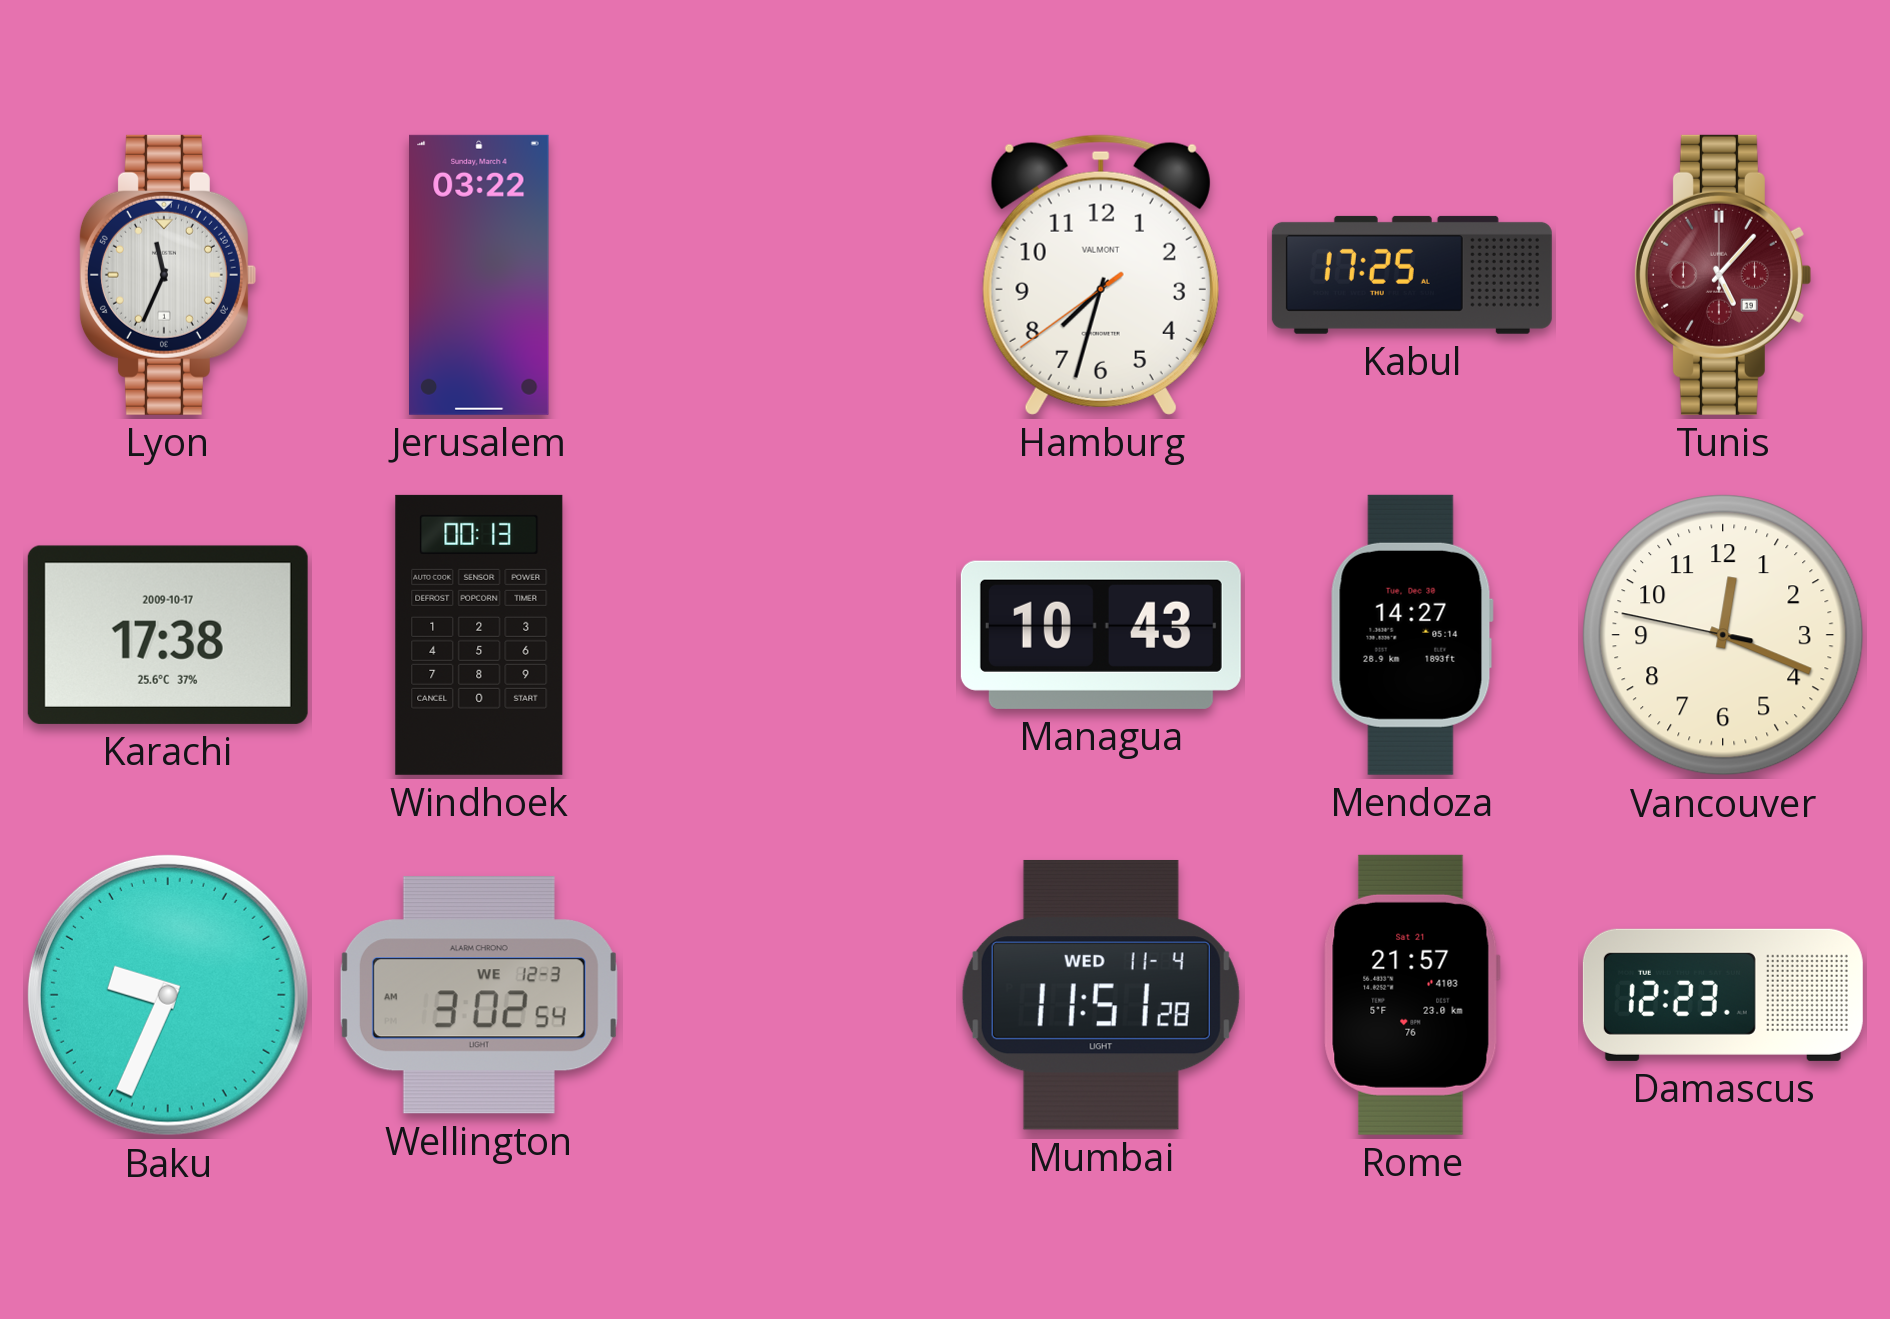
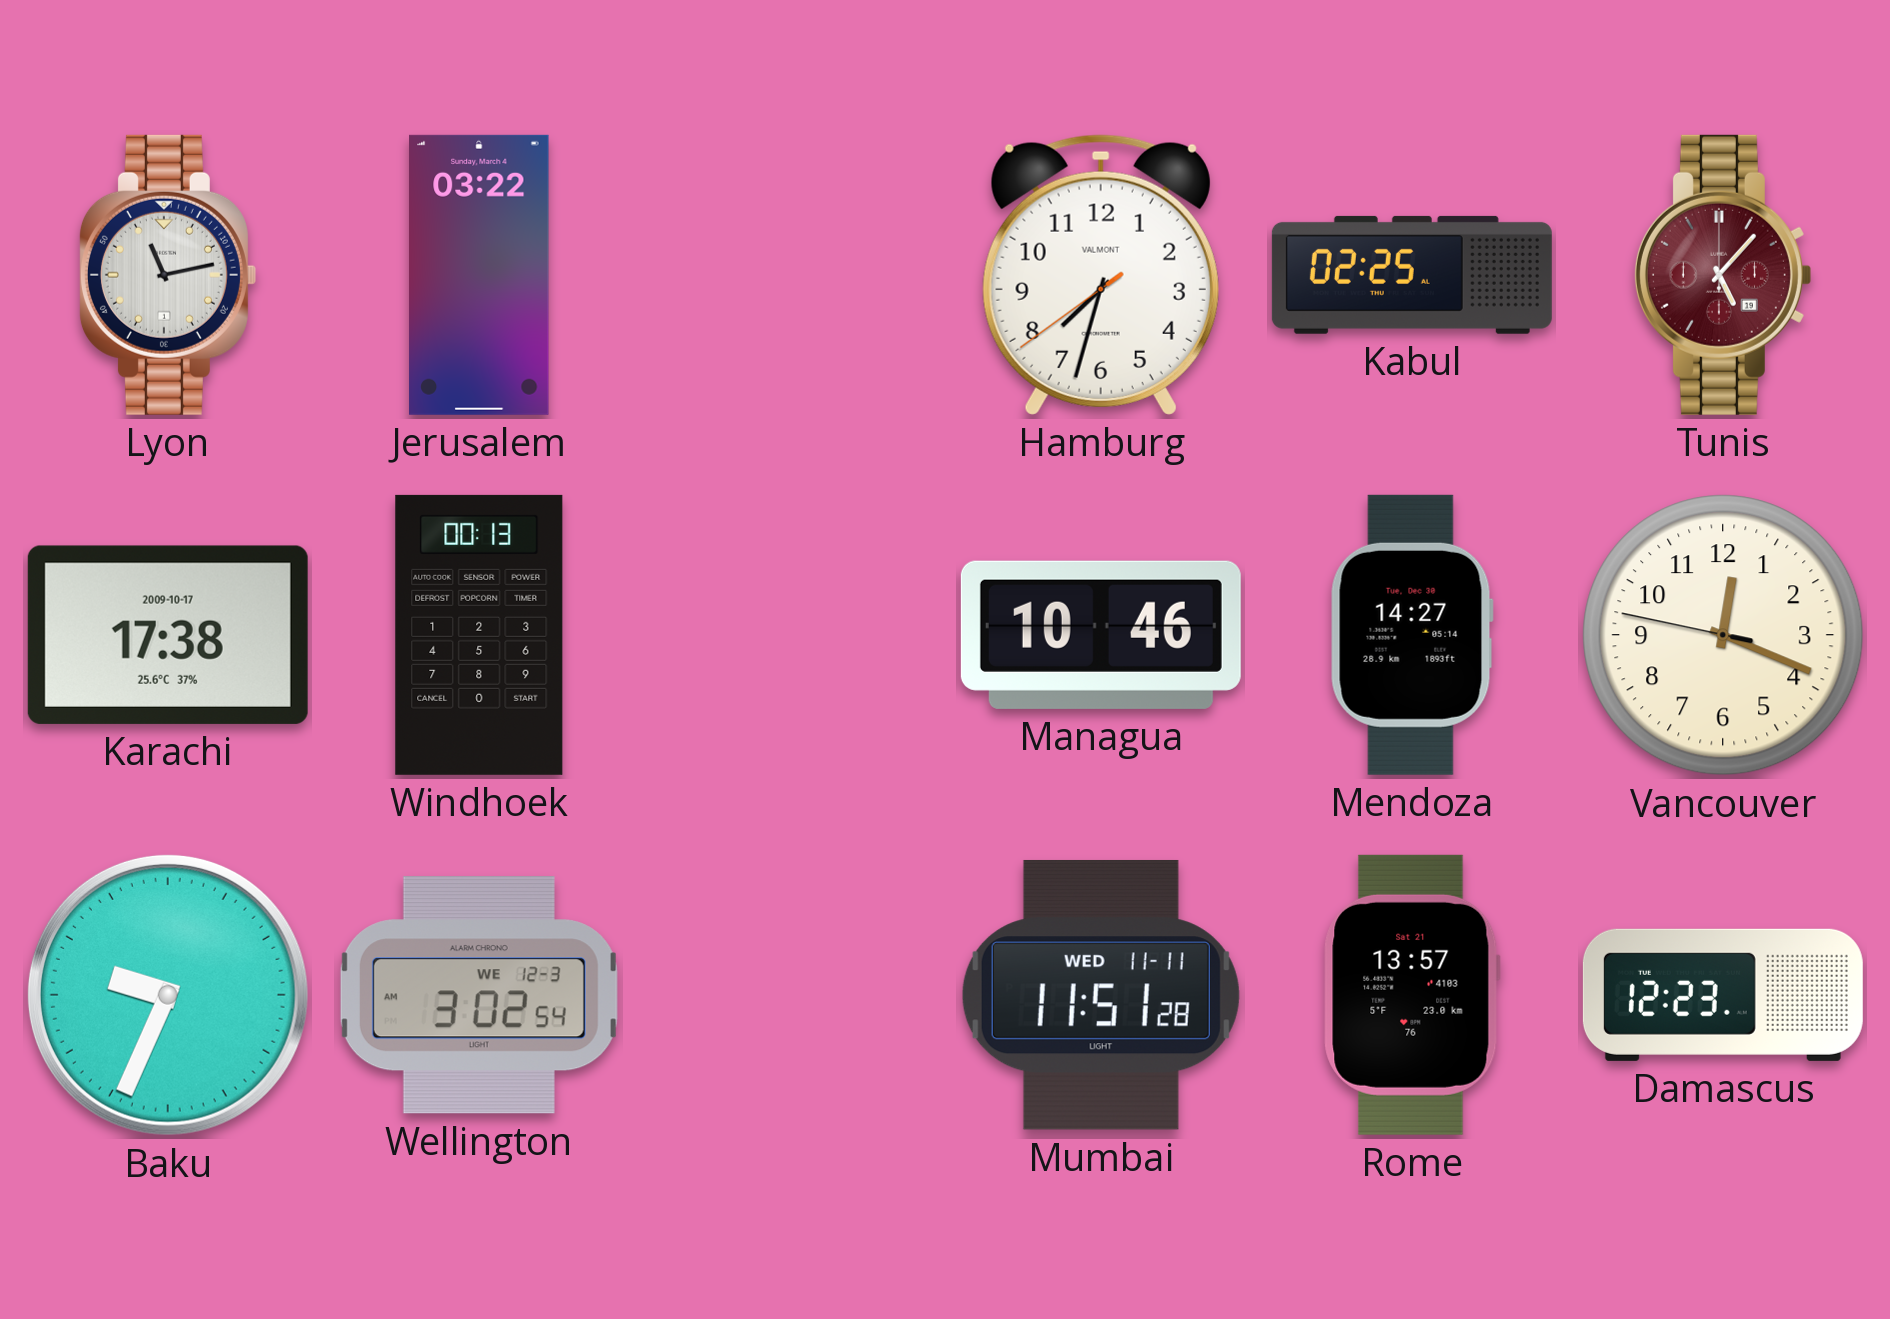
Lyon: 11:34 -> 11:13 (167, 275)
Kabul: 17:25 -> 02:25 (1412, 275)
Managua: 10:43 -> 10:46 (1101, 635)
Mumbai date: WED 11-4 -> WED 11-11 (1101, 995)
Rome: 21:57 -> 13:57 (1412, 995)
